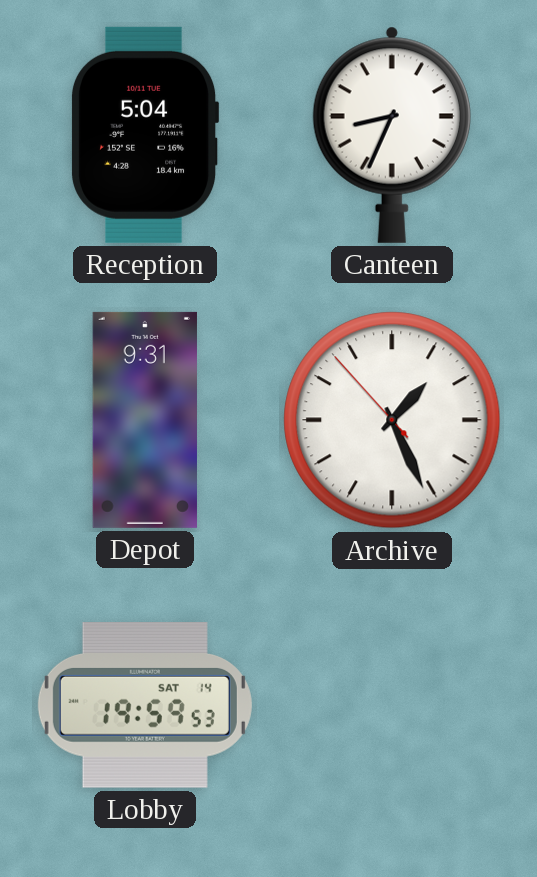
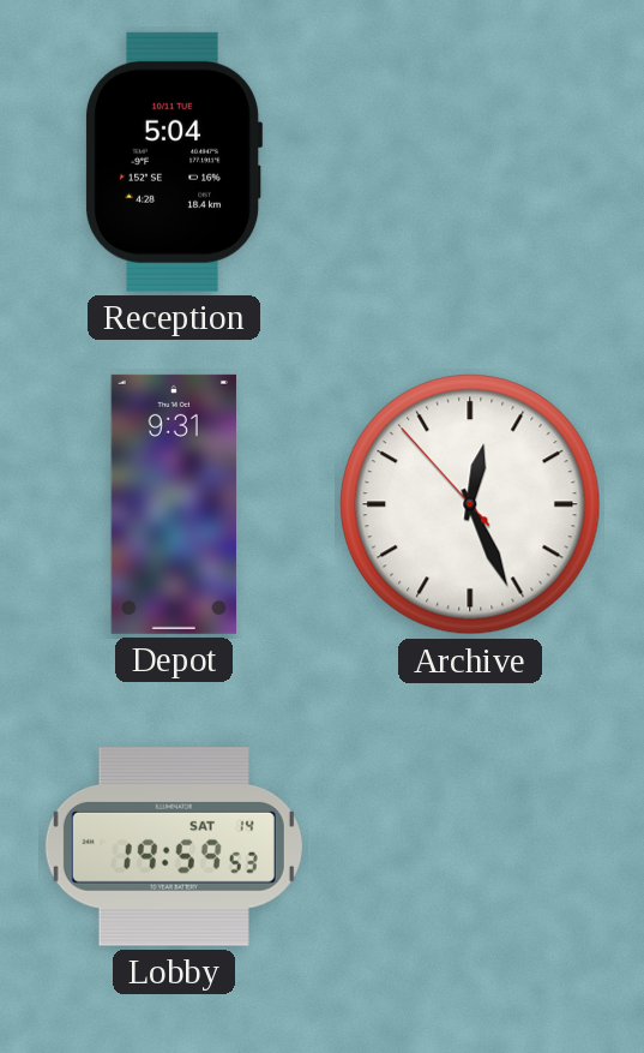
Canteen: 8:34 -> none (392, 135)
Archive: 1:25 -> 12:25 (470, 504)
